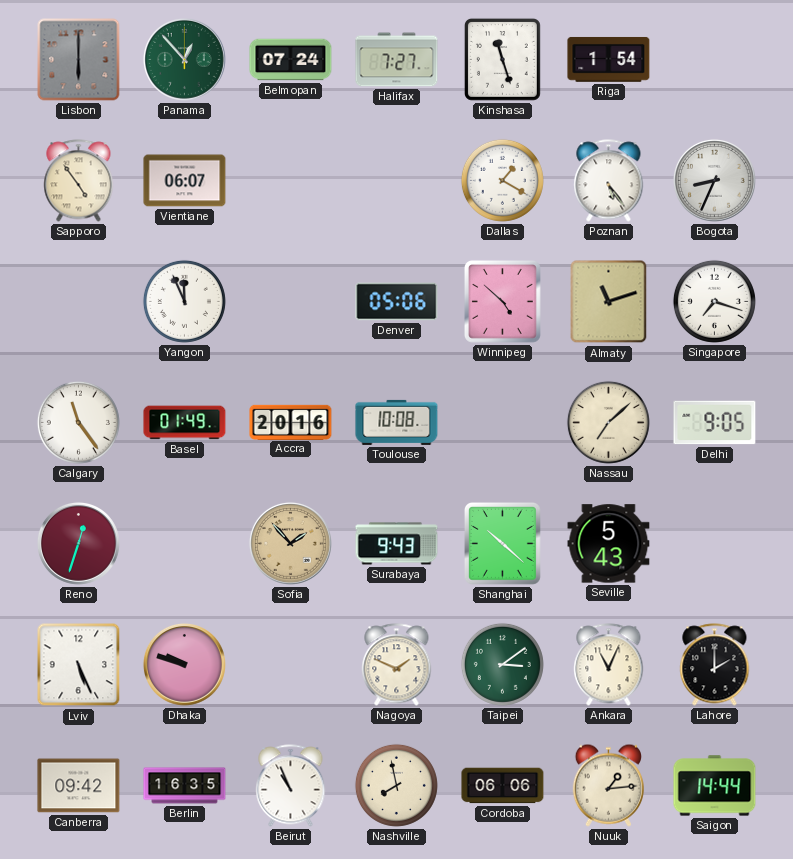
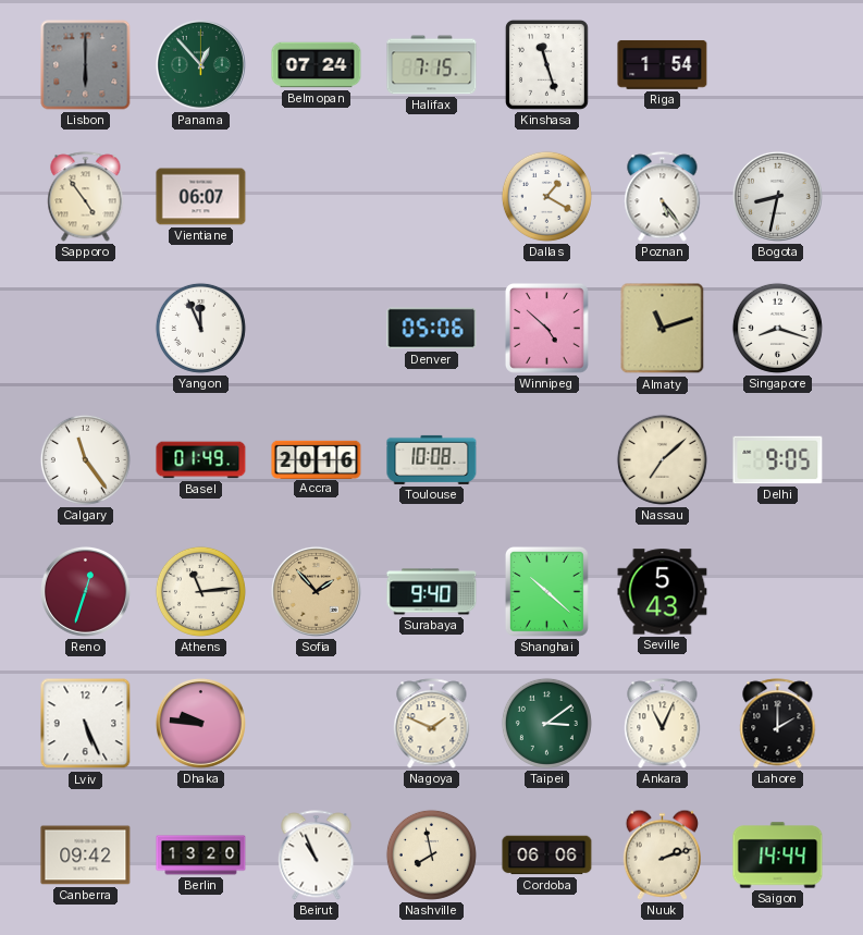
Halifax: 7:27 -> 7:15 (432, 65)
Bogota: 8:34 -> 8:32 (778, 197)
Singapore: 7:18 -> 8:18 (777, 328)
Athens: none -> 11:14 (200, 591)
Surabaya: 9:43 -> 9:40 (432, 592)
Dhaka: 9:48 -> 9:46 (201, 724)
Berlin: 16:35 -> 13:20 (201, 856)
Nuuk: 1:14 -> 2:12 (662, 854)
